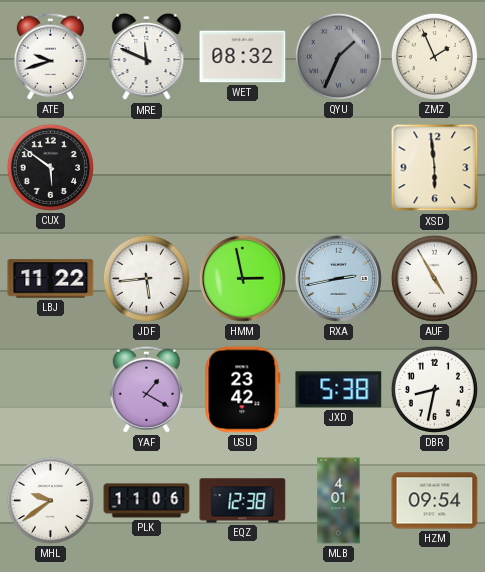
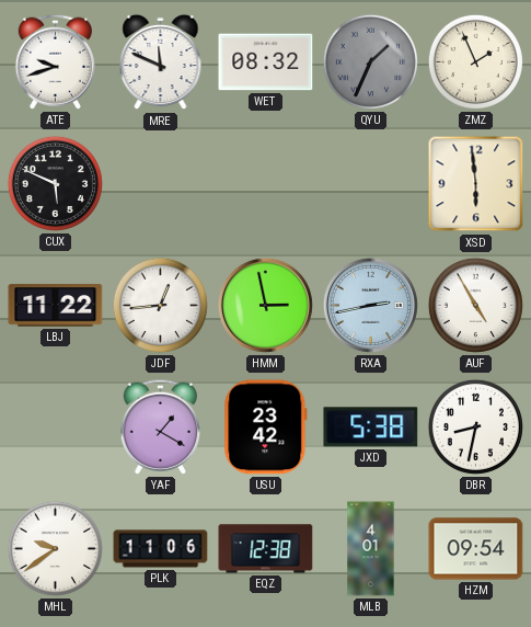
CUX: 5:51 -> 5:49 (55, 183)
JDF: 5:44 -> 12:44 (160, 305)
